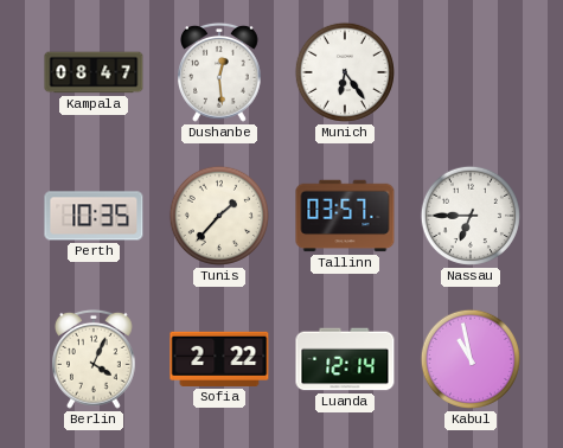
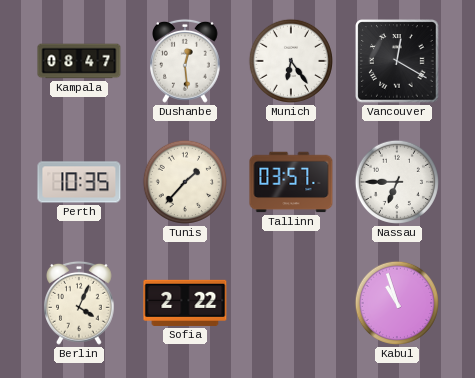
Vancouver: none -> 12:20 (397, 61)
Luanda: 12:14 -> none (345, 359)
Kabul: 10:58 -> 10:57 (397, 303)
